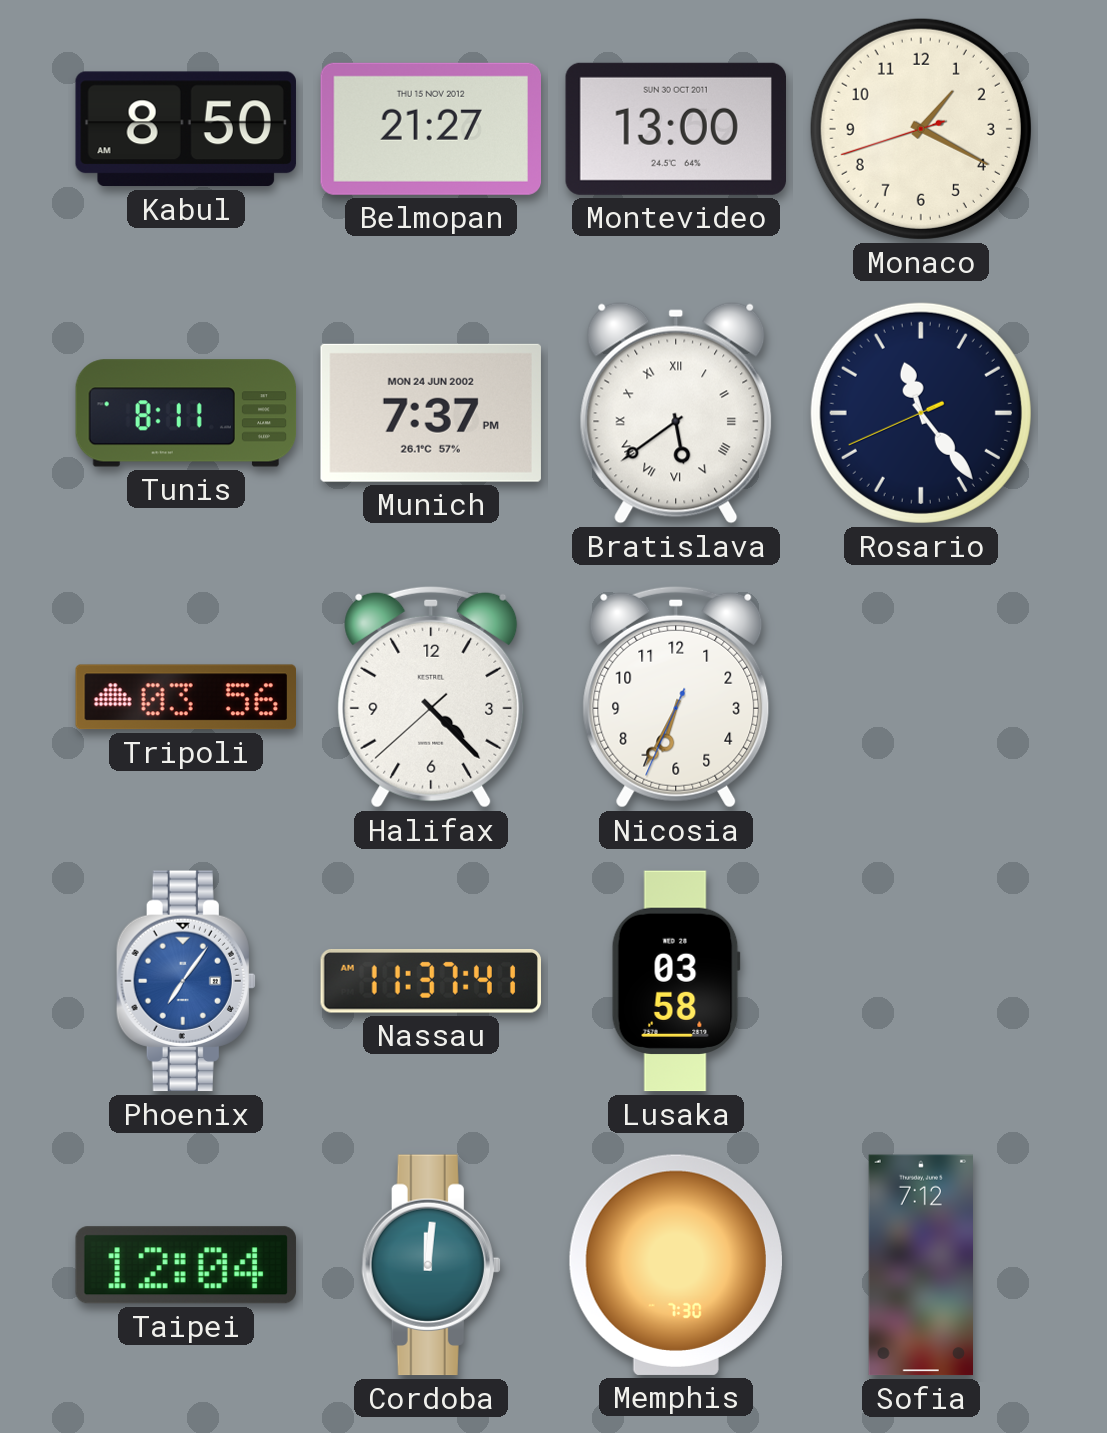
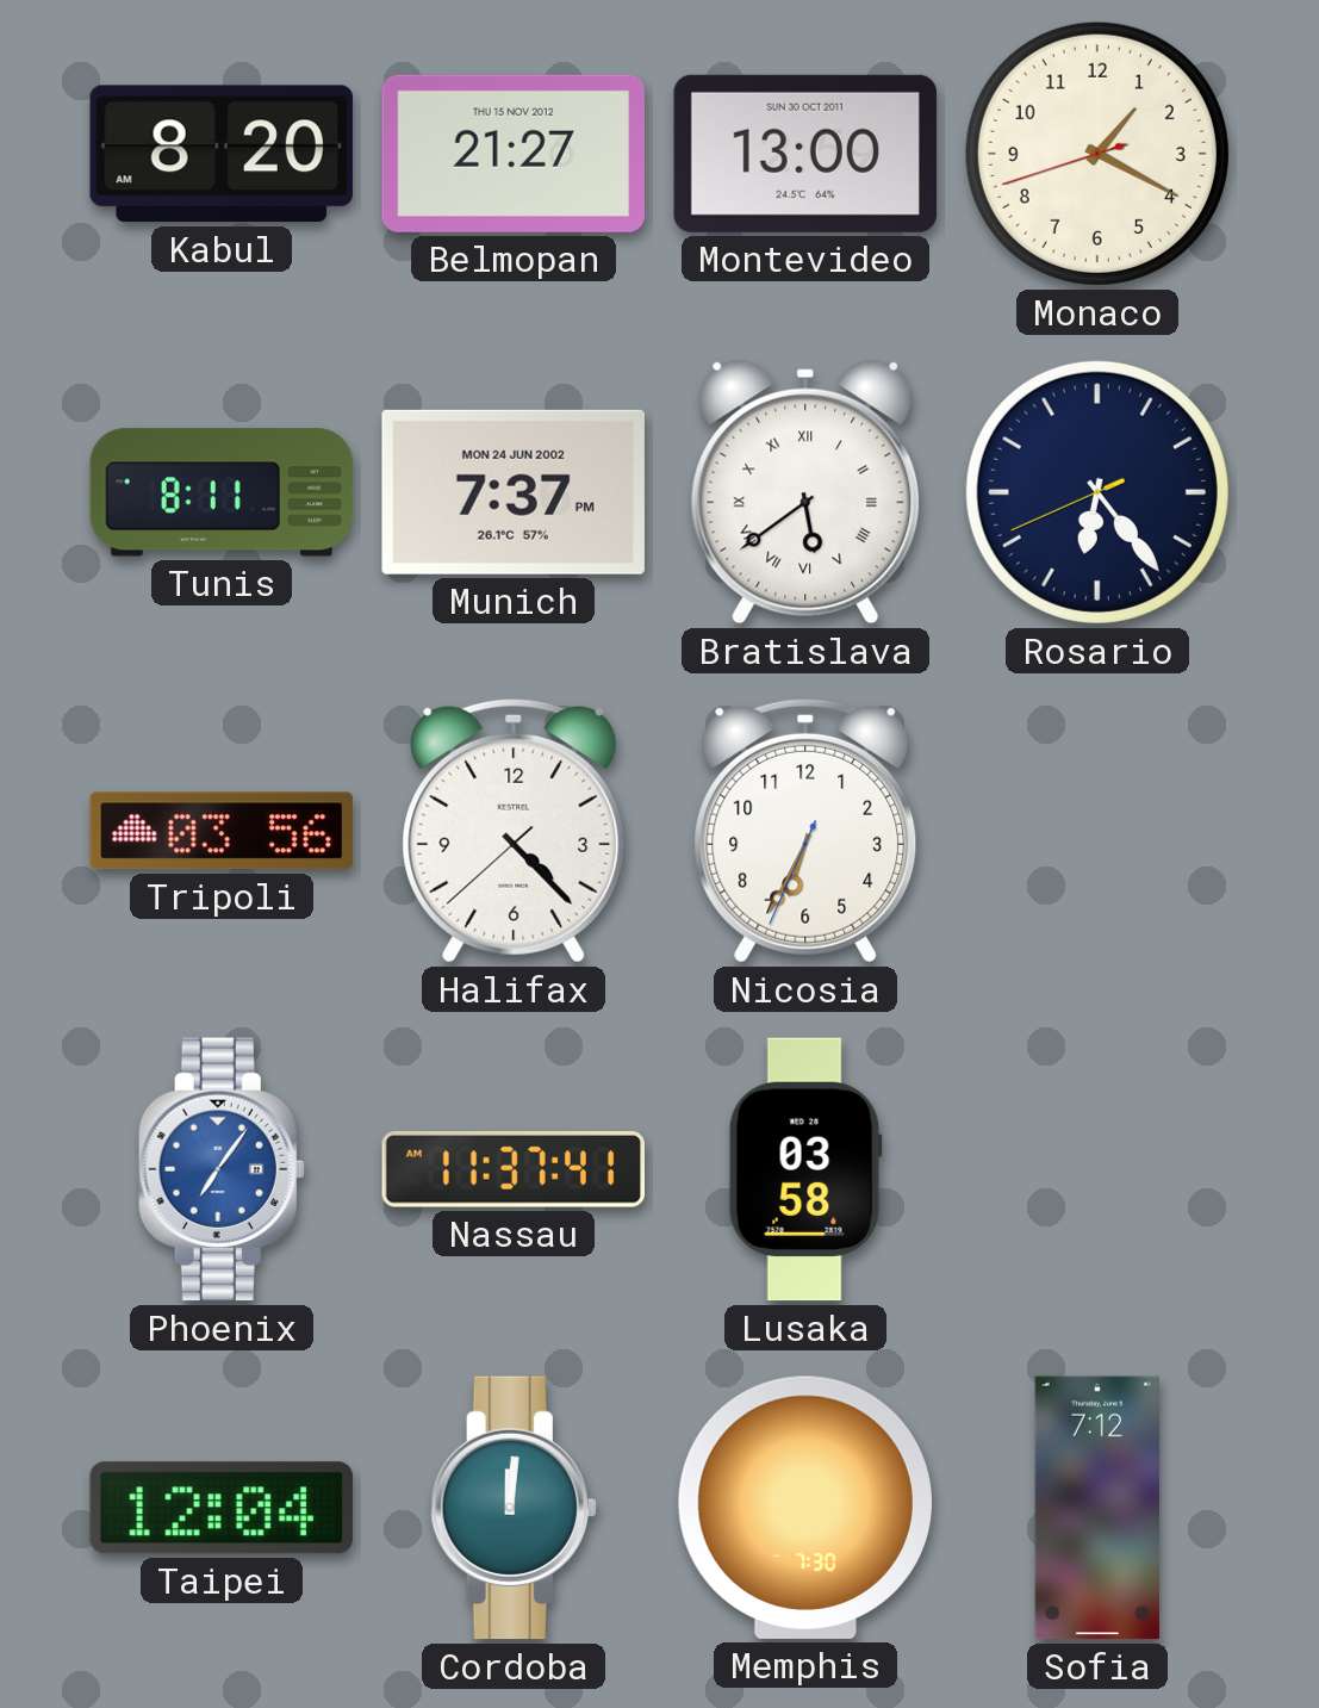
Kabul: 8:50 -> 8:20 (222, 154)
Rosario: 11:23 -> 6:23 (1097, 492)
